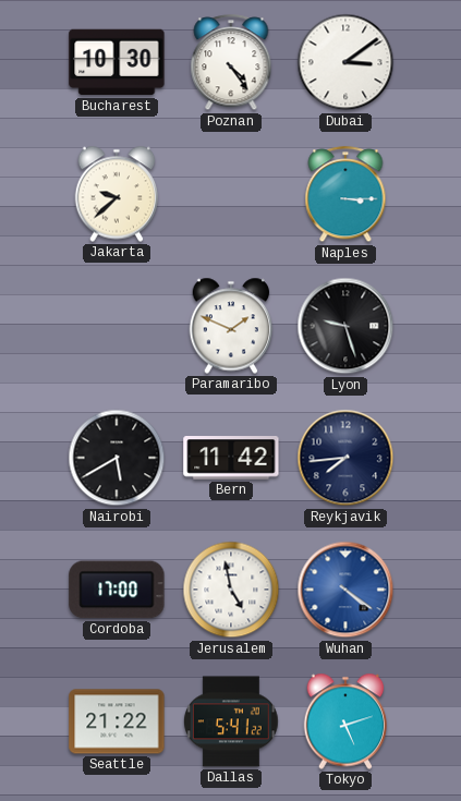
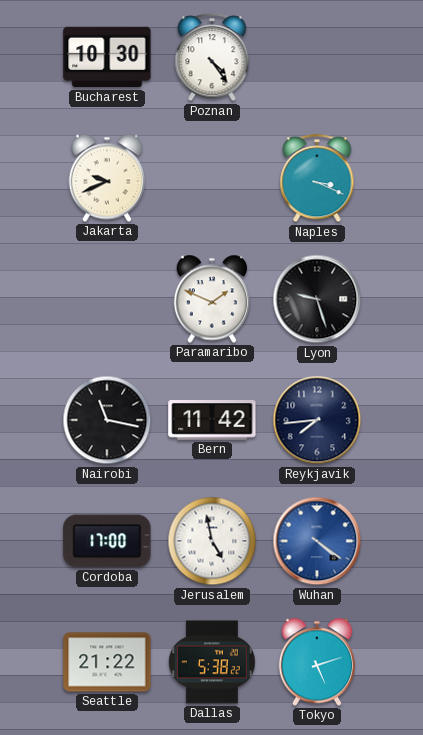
Dubai: 3:09 -> none (345, 62)
Jakarta: 9:38 -> 9:41 (107, 178)
Naples: 3:15 -> 3:19 (317, 179)
Nairobi: 5:40 -> 11:17 (107, 420)
Dallas: 5:41 -> 5:38 (212, 662)
